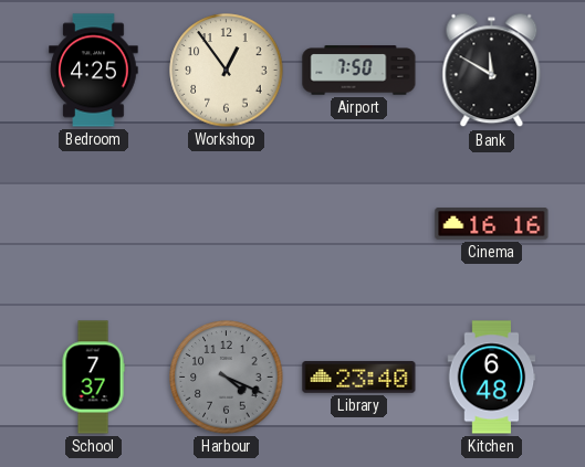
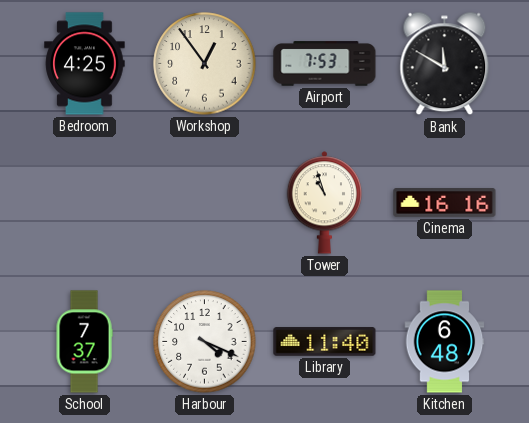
Airport: 7:50 -> 7:53 (325, 64)
Tower: none -> 10:57 (325, 203)
Harbour dial: grey -> white (205, 342)
Library: 23:40 -> 11:40 (325, 342)
